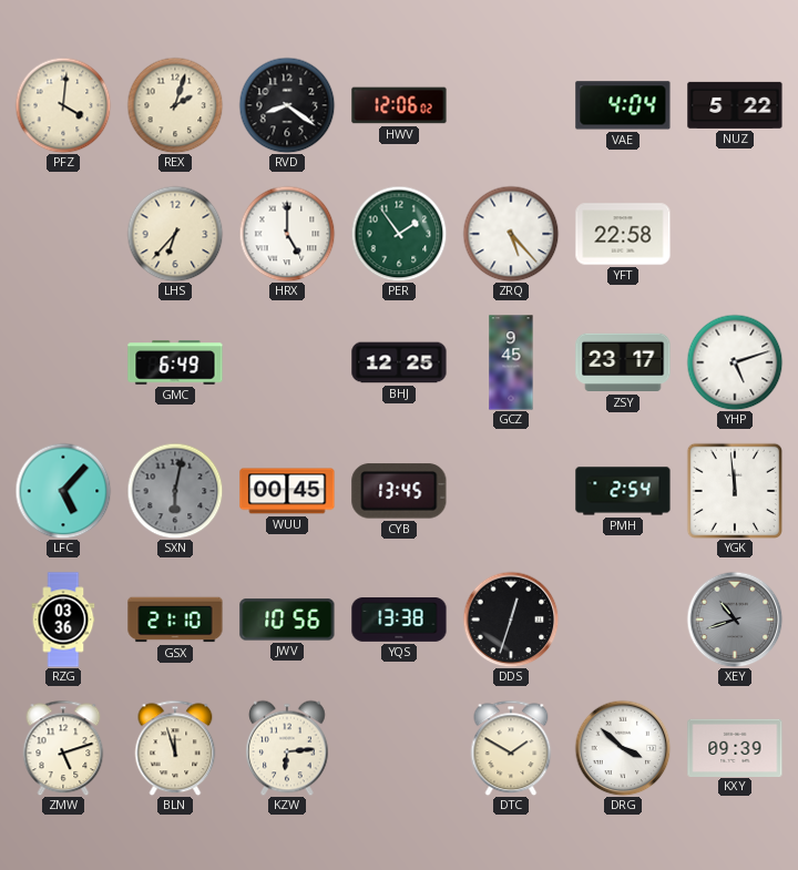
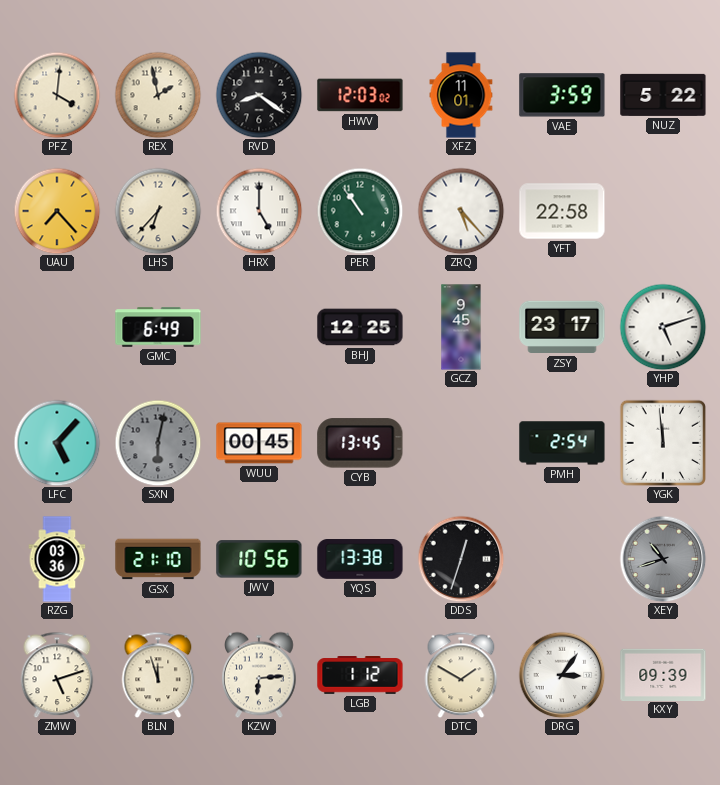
REX: 2:03 -> 1:58 (158, 95)
HWV: 12:06 -> 12:03 (360, 95)
XFZ: none -> 11:01 (461, 95)
VAE: 4:04 -> 3:59 (562, 95)
UAU: none -> 7:23 (57, 211)
PER: 1:54 -> 10:54 (360, 211)
LGB: none -> 1:12 (360, 675)
DRG: 3:52 -> 3:06 (562, 675)
